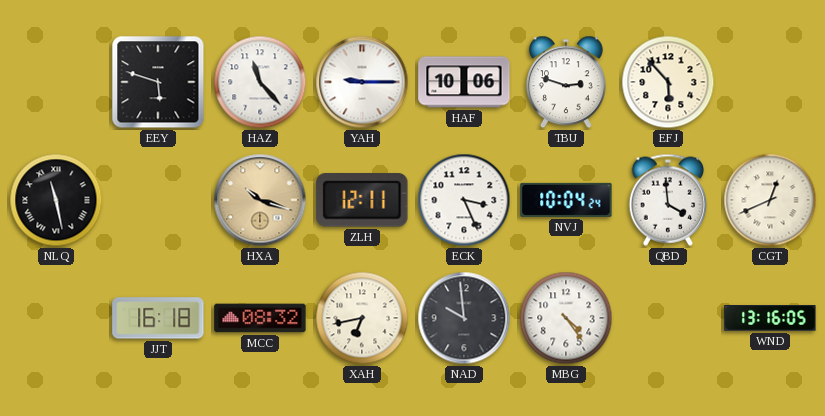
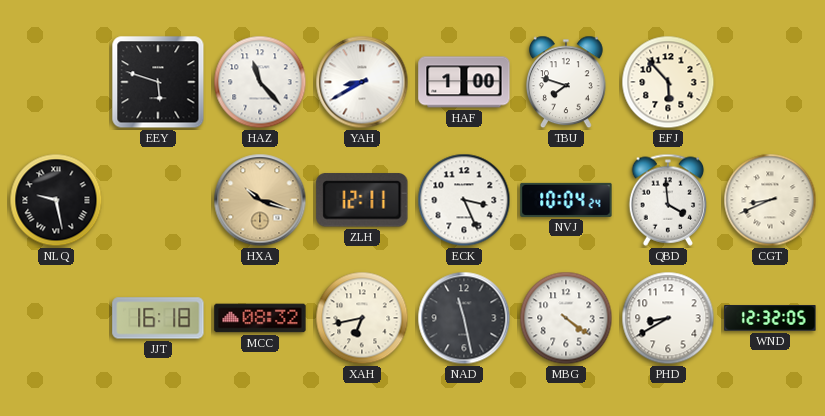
YAH: 9:15 -> 8:40 (362, 82)
HAF: 10:06 -> 1:00 (464, 82)
TBU: 2:48 -> 7:48 (566, 82)
NLQ: 11:28 -> 9:28 (56, 200)
CGT: 12:41 -> 8:41 (770, 200)
NAD: 9:59 -> 11:28 (464, 318)
MBG: 4:24 -> 4:21 (566, 318)
PHD: none -> 8:40 (668, 318)
WND: 13:16 -> 12:32 (770, 318)
